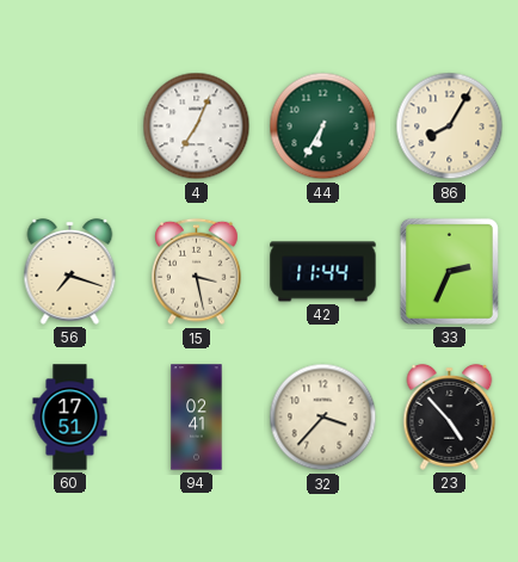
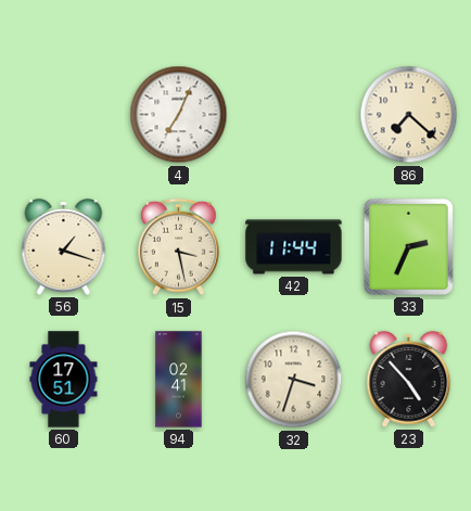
44: 6:35 -> none (323, 126)
86: 8:05 -> 7:22 (409, 115)
56: 7:18 -> 1:18 (64, 246)
32: 3:37 -> 3:33 (294, 380)
